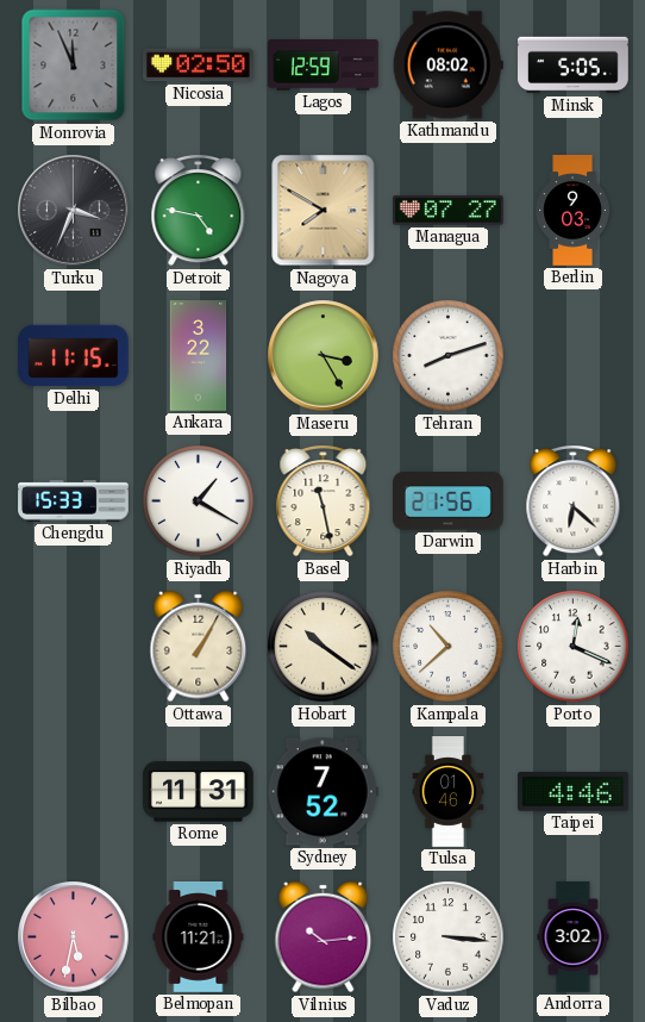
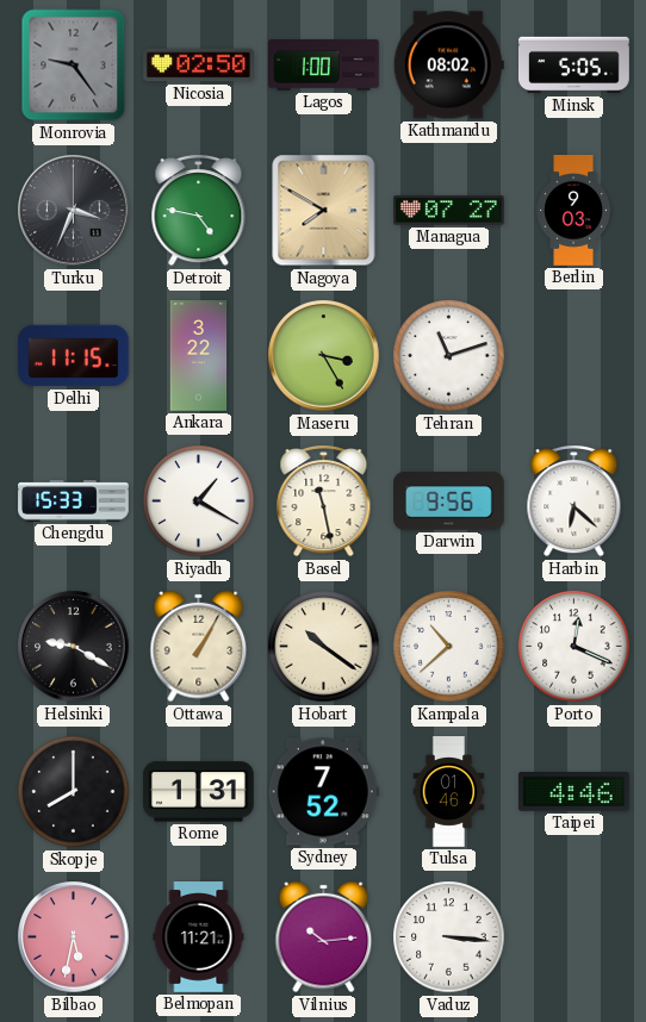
Monrovia: 11:56 -> 9:24 (74, 66)
Lagos: 12:59 -> 1:00 (324, 66)
Tehran: 8:12 -> 11:12 (449, 356)
Darwin: 21:56 -> 9:56 (449, 501)
Helsinki: none -> 9:20 (74, 647)
Skopje: none -> 8:00 (74, 792)
Rome: 11:31 -> 1:31 (199, 792)
Andorra: 3:02 -> none (574, 937)
